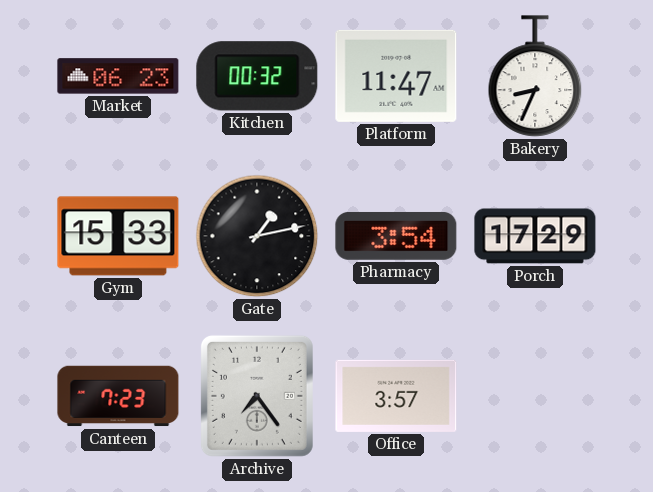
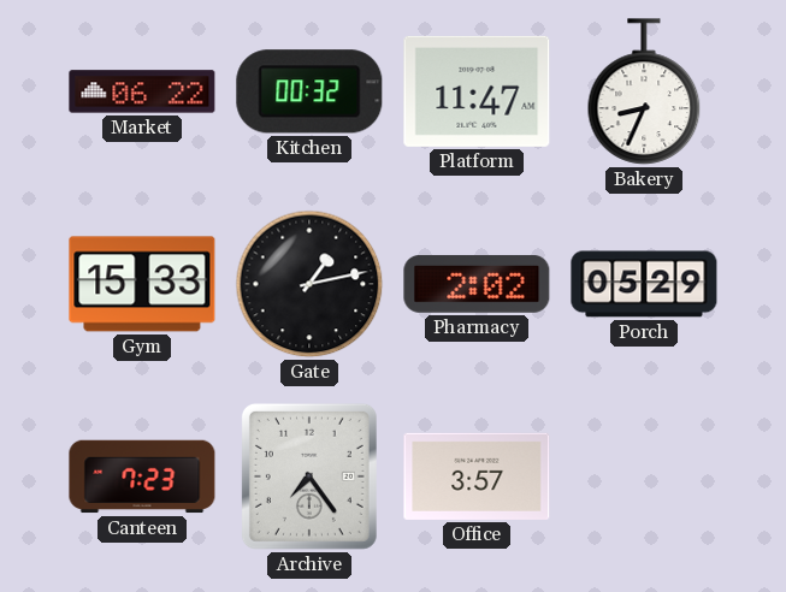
Market: 06:23 -> 06:22 (142, 91)
Pharmacy: 3:54 -> 2:02 (477, 284)
Porch: 17:29 -> 05:29 (644, 284)
